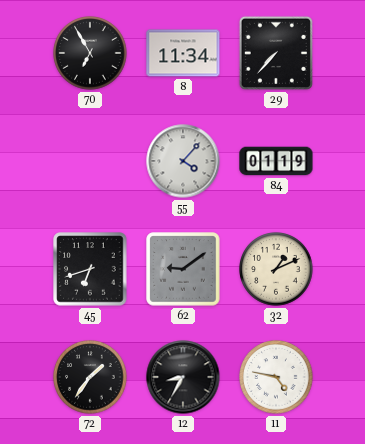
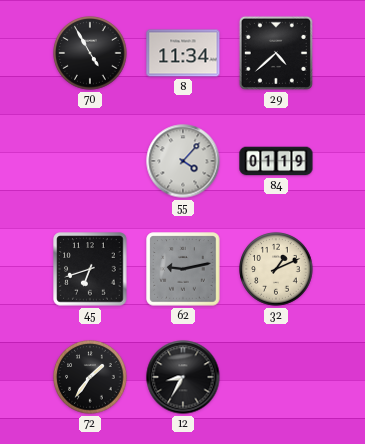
70: 6:55 -> 4:55 (90, 53)
29: 7:37 -> 4:38 (276, 53)
62: 9:09 -> 9:13 (183, 269)
11: 4:47 -> none (276, 377)
